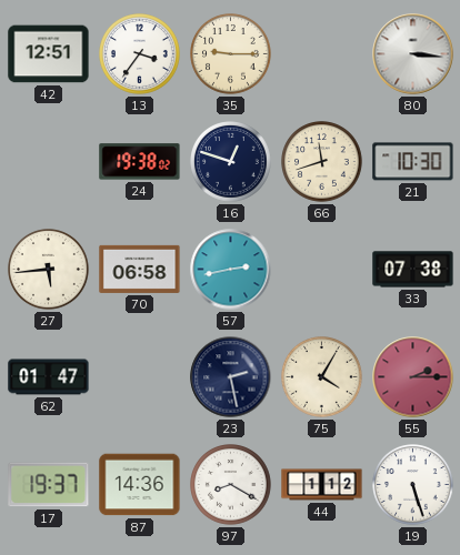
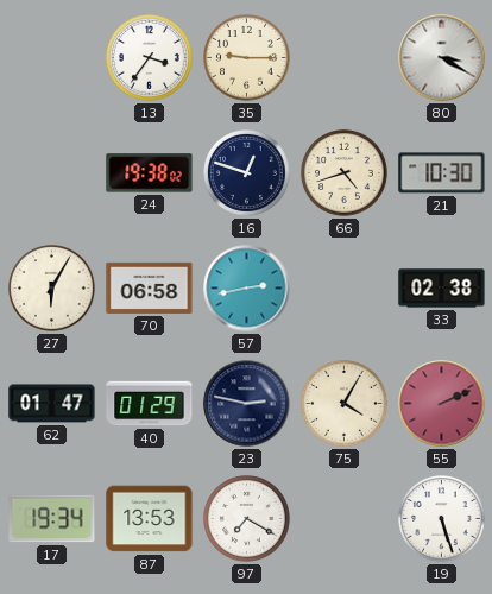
42: 12:51 -> none (49, 54)
80: 3:16 -> 3:20 (442, 58)
66: 11:42 -> 4:42 (345, 173)
27: 5:44 -> 6:05 (52, 289)
33: 07:38 -> 02:38 (442, 289)
40: none -> 01:29 (150, 404)
23: 2:28 -> 2:47 (247, 404)
55: 2:15 -> 2:11 (442, 404)
17: 19:37 -> 19:34 (52, 519)
87: 14:36 -> 13:53 (150, 519)
97: 8:20 -> 7:20 (247, 519)
44: 1:12 -> none (322, 485)
